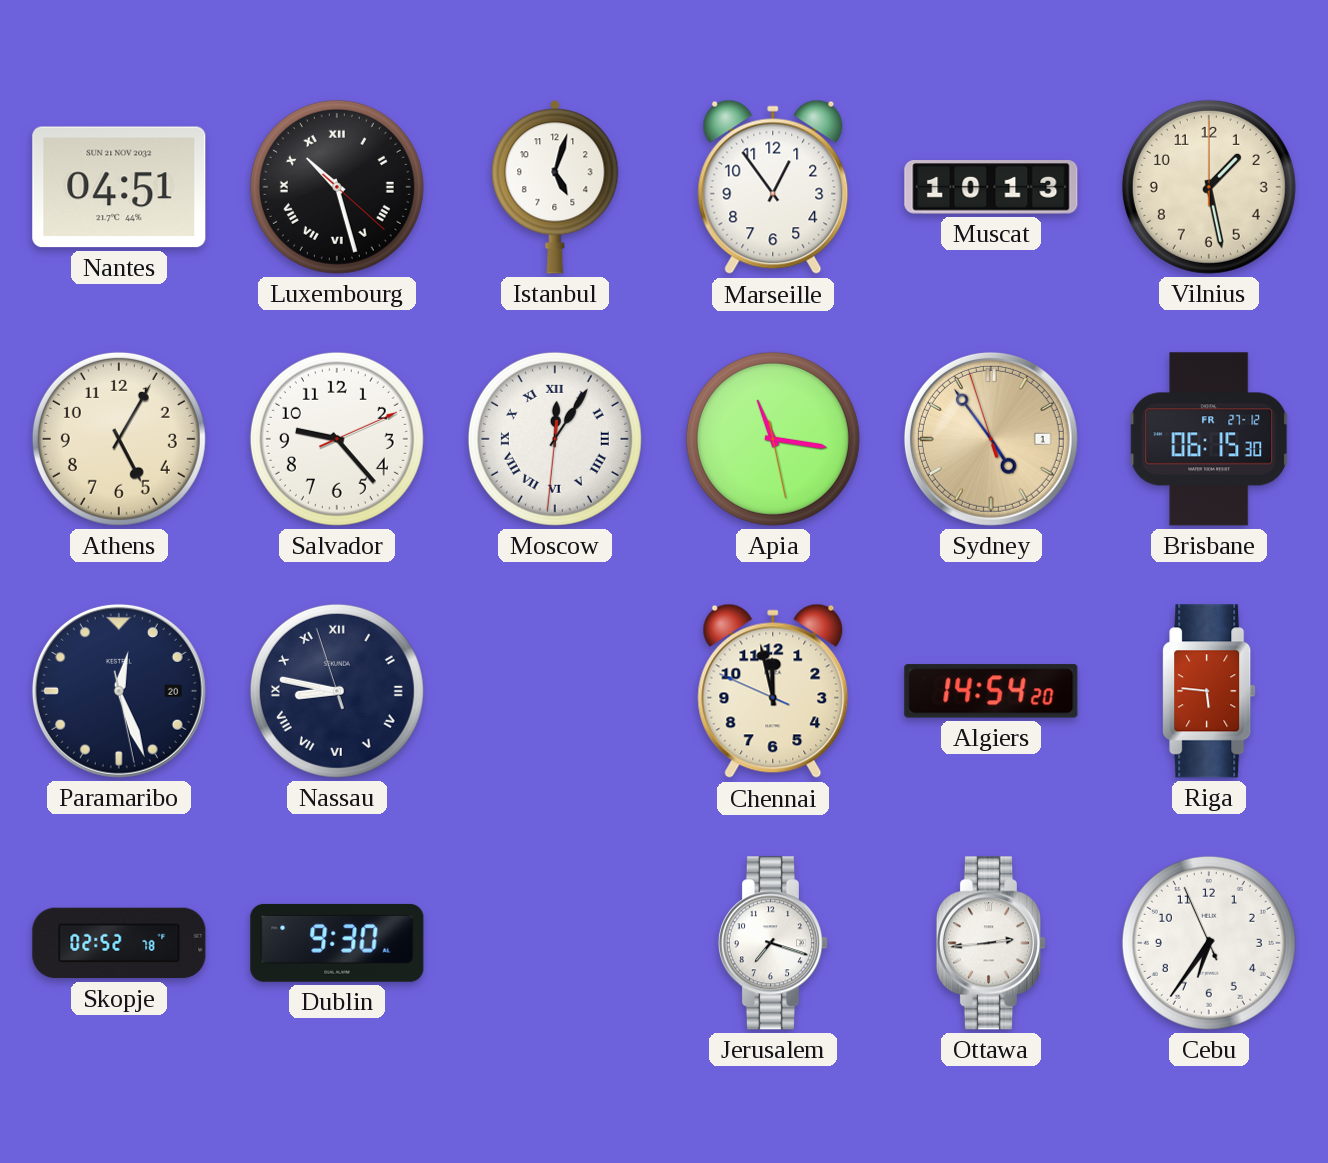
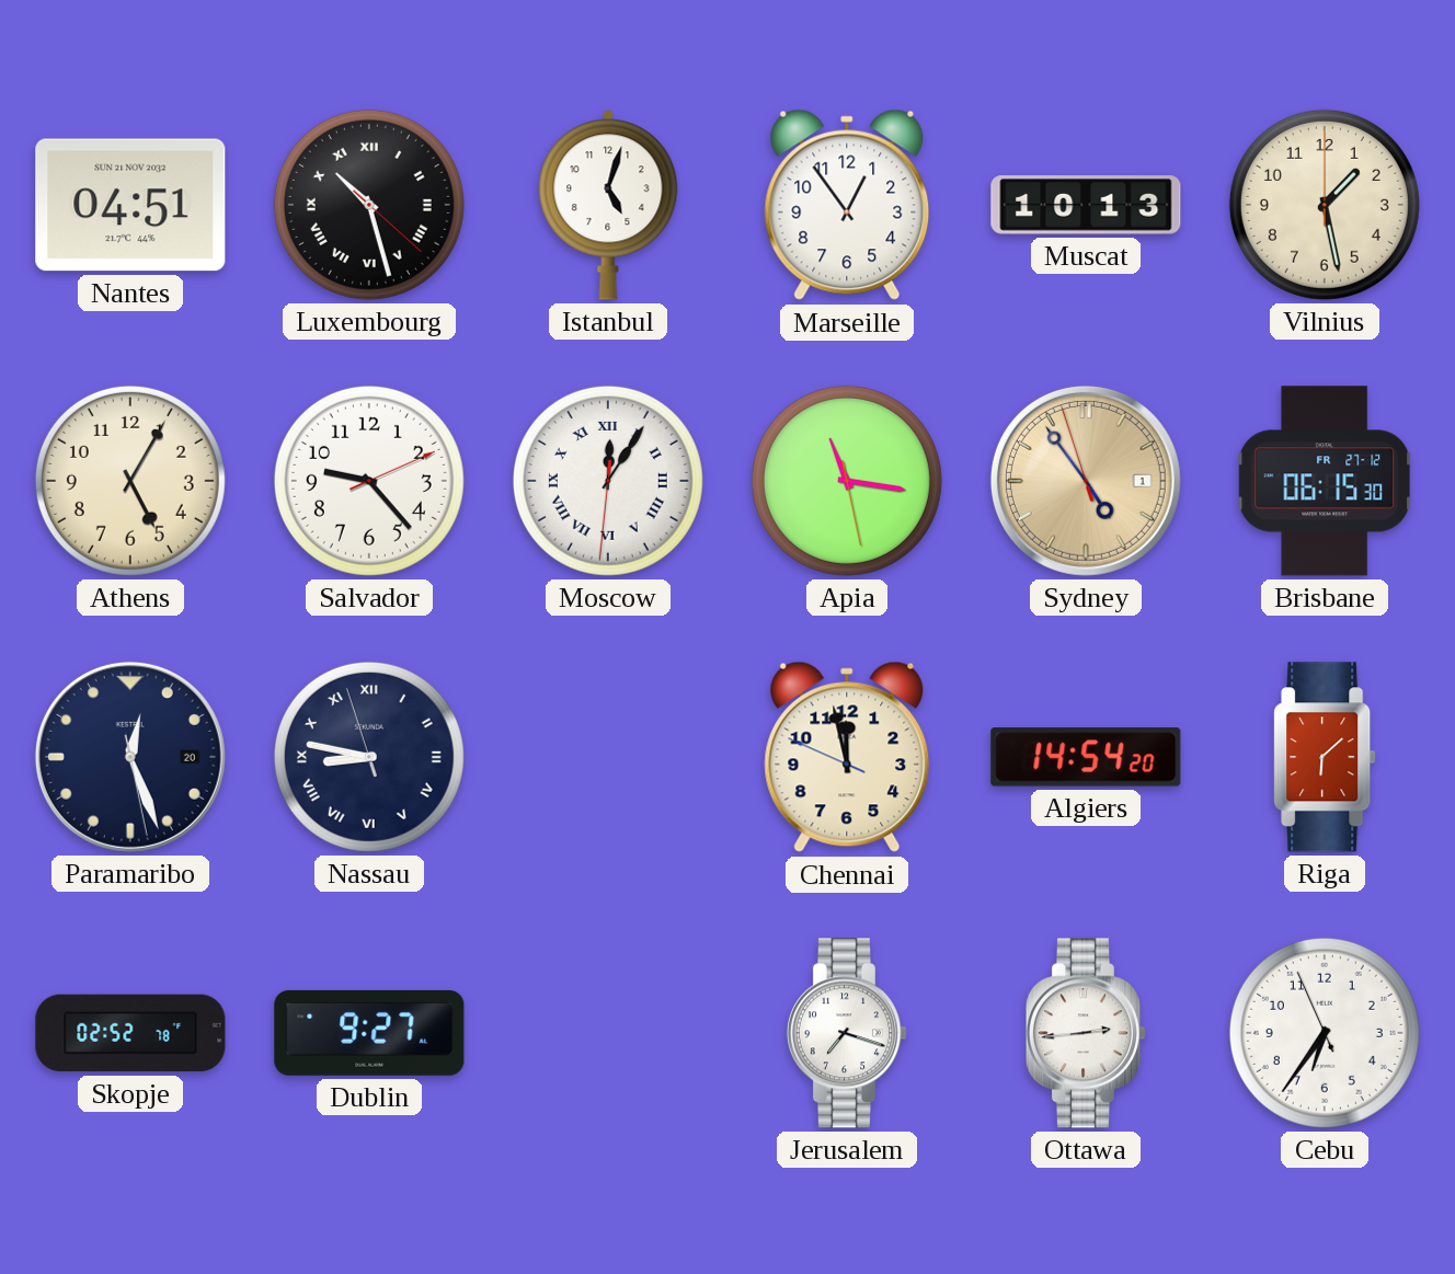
Riga: 5:46 -> 6:08 (1325, 757)
Dublin: 9:30 -> 9:27 (369, 1033)
